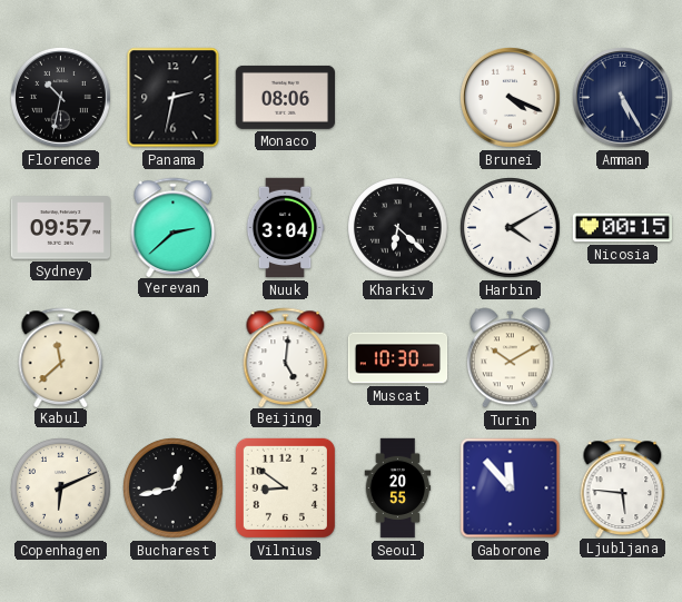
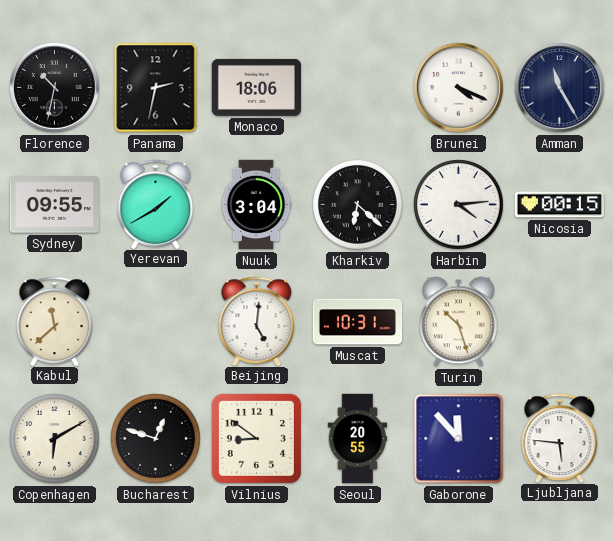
Monaco: 08:06 -> 18:06 (256, 87)
Amman: 5:25 -> 11:25 (560, 88)
Sydney: 09:57 -> 09:55 (54, 205)
Yerevan: 2:38 -> 1:40 (156, 204)
Harbin: 4:10 -> 4:14 (459, 205)
Muscat: 10:30 -> 10:31 (358, 322)
Turin: 10:10 -> 10:27 (458, 322)
Copenhagen: 6:11 -> 6:10 (55, 439)
Bucharest: 12:43 -> 12:48 (156, 439)
